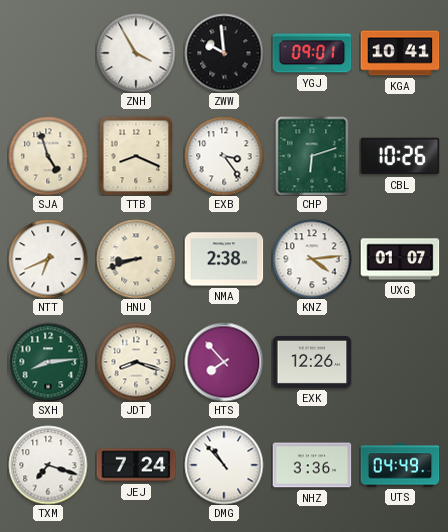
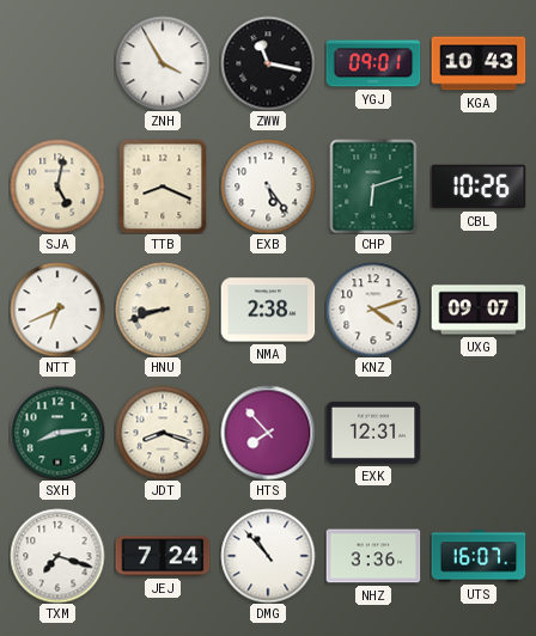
ZWW: 9:59 -> 11:17 (268, 63)
KGA: 10:41 -> 10:43 (479, 63)
SJA: 4:57 -> 5:02 (57, 186)
EXB: 3:24 -> 5:24 (268, 186)
KNZ: 4:14 -> 4:12 (373, 310)
UXG: 01:07 -> 09:07 (479, 310)
EXK: 12:26 -> 12:31 (373, 433)
UTS: 04:49 -> 16:07 (479, 556)
